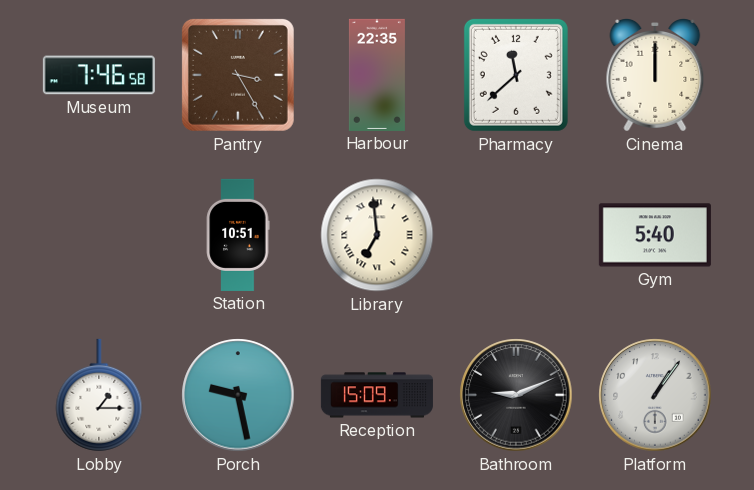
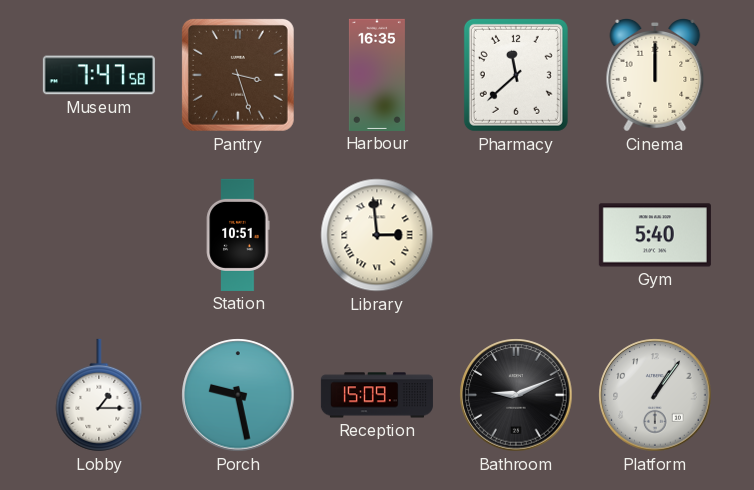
Museum: 7:46 -> 7:47 (99, 75)
Pantry: 3:25 -> 3:27 (238, 75)
Harbour: 22:35 -> 16:35 (377, 75)
Library: 6:59 -> 2:59 (377, 235)
